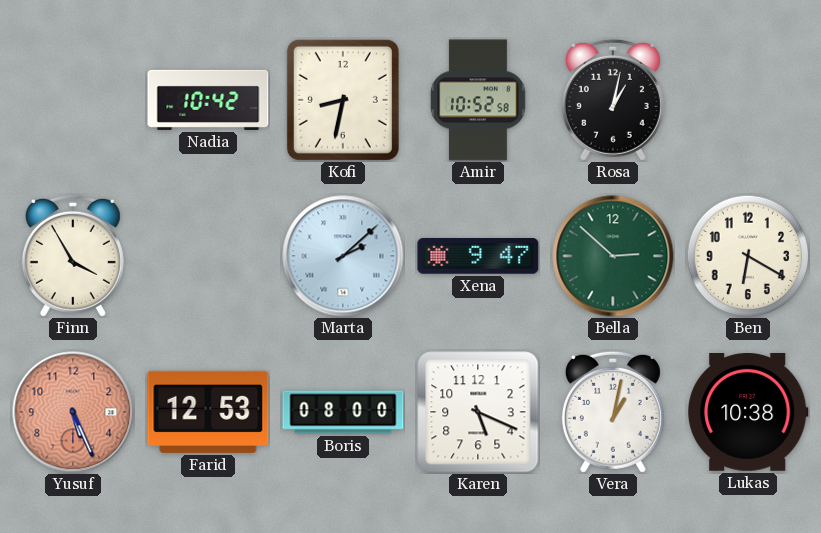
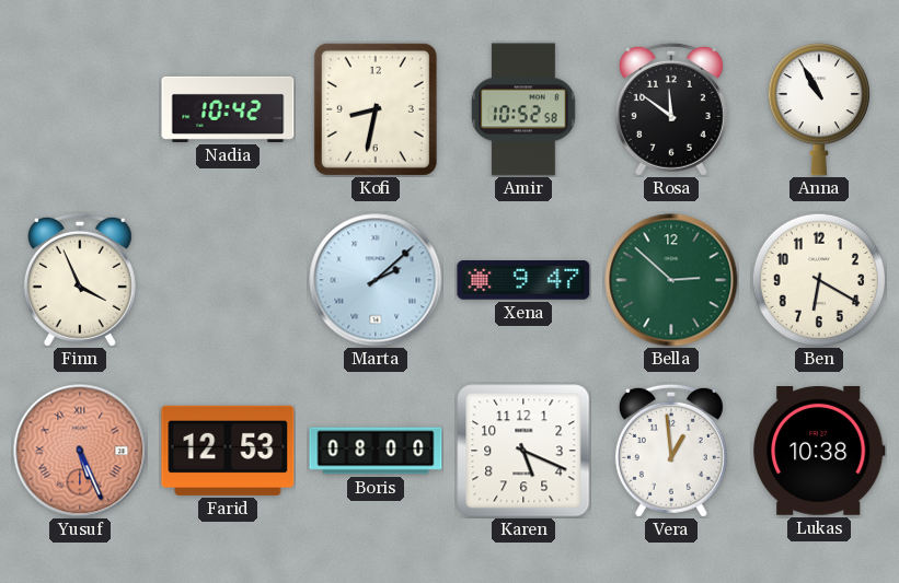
Rosa: 1:02 -> 11:51 (671, 109)
Anna: none -> 10:55 (818, 109)
Finn: 3:55 -> 3:56 (80, 280)
Yusuf numerals: Arabic -> Roman (80, 451)
Vera: 1:02 -> 12:59 (671, 451)
